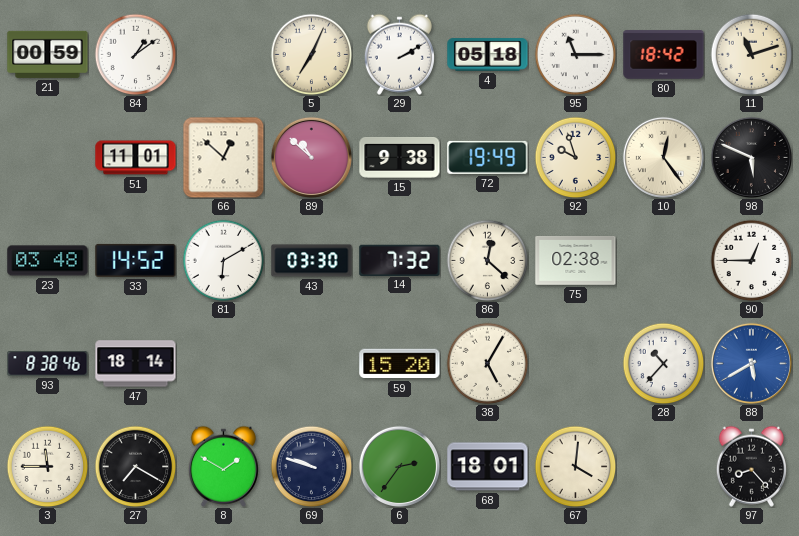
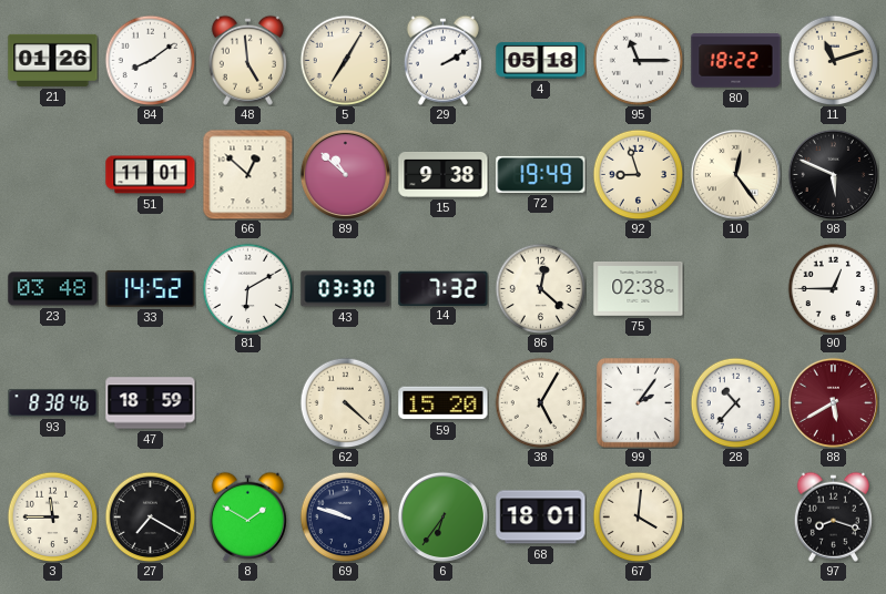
21: 00:59 -> 01:26 (53, 60)
84: 1:09 -> 8:09 (150, 60)
48: none -> 4:59 (247, 60)
5: 7:04 -> 7:05 (345, 60)
80: 18:42 -> 18:22 (736, 61)
92: 9:57 -> 8:57 (638, 174)
47: 18:14 -> 18:59 (151, 403)
62: none -> 4:22 (345, 402)
99: none -> 2:06 (638, 402)
88 dial: blue -> burgundy (833, 402)
6: 2:36 -> 6:36 (442, 516)
97: 8:23 -> 8:18 (833, 516)
